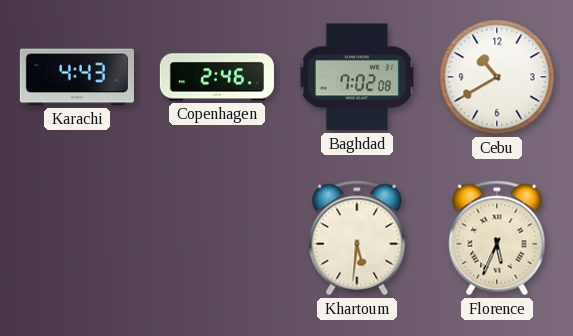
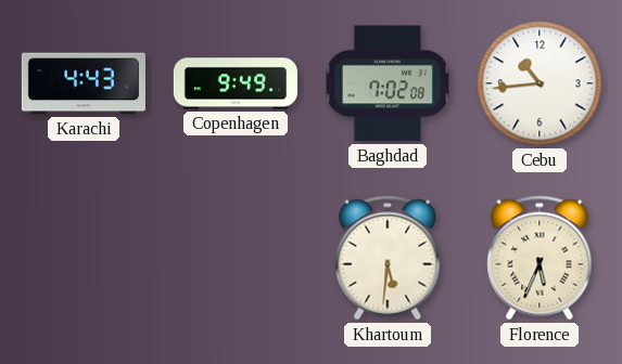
Copenhagen: 2:46 -> 9:49 (236, 83)
Cebu: 10:40 -> 10:44 (540, 83)
